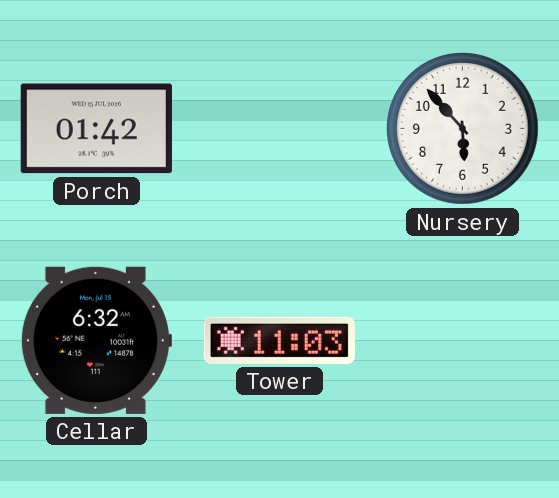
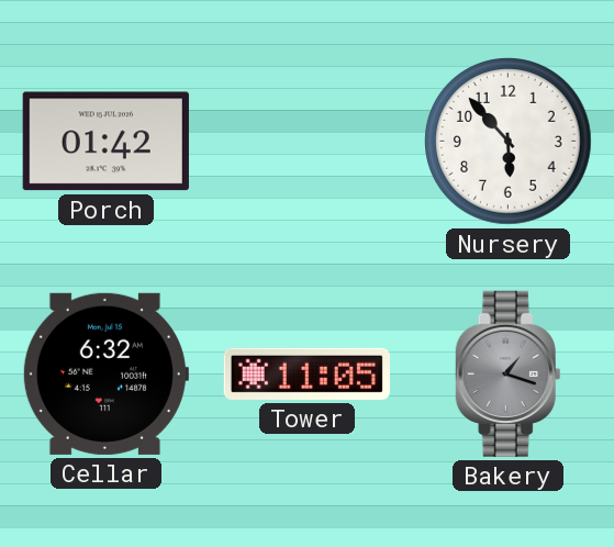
Tower: 11:03 -> 11:05 (306, 373)
Bakery: none -> 1:18 (509, 373)
